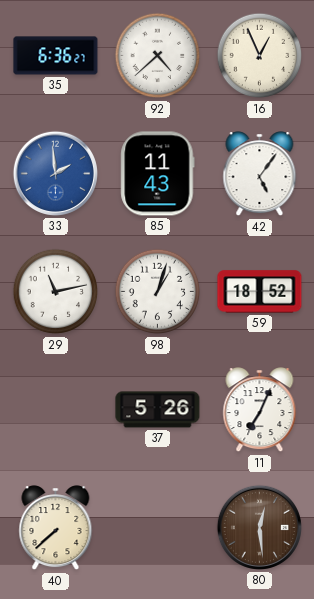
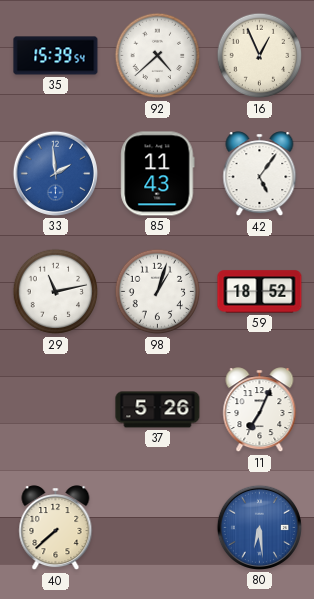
35: 6:36 -> 15:39 (56, 56)
80: 12:29 -> 6:29 (259, 527)
80 dial: brown -> blue (259, 527)
